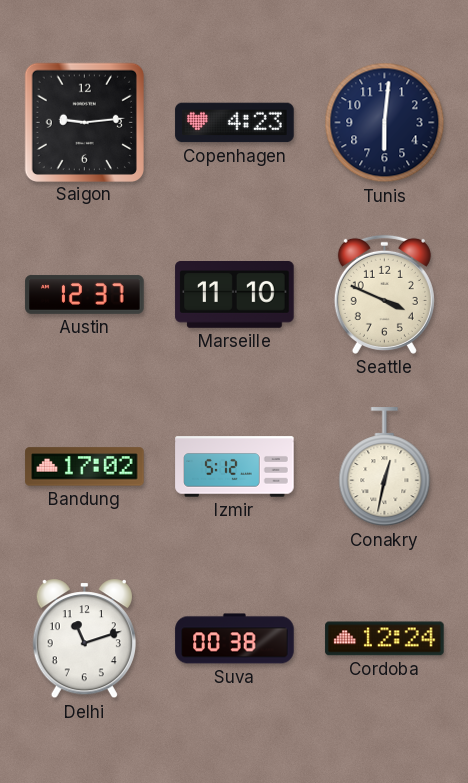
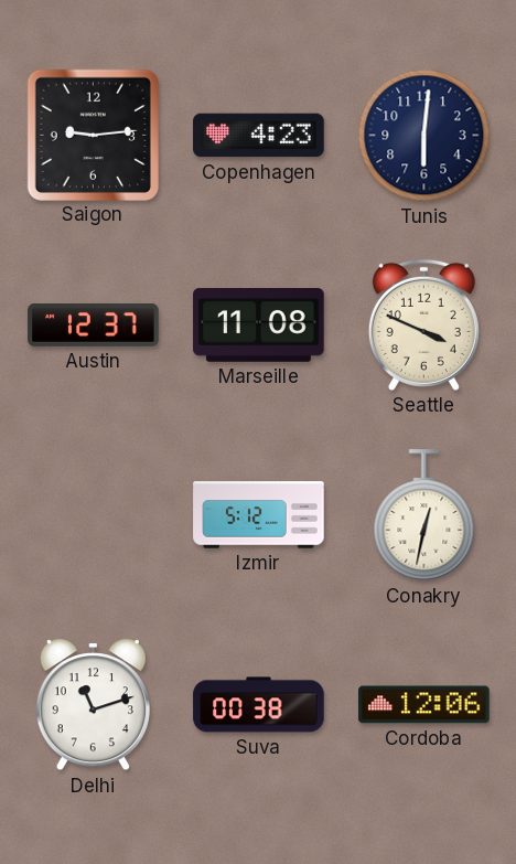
Marseille: 11:10 -> 11:08 (259, 326)
Bandung: 17:02 -> none (85, 467)
Cordoba: 12:24 -> 12:06 (424, 705)
